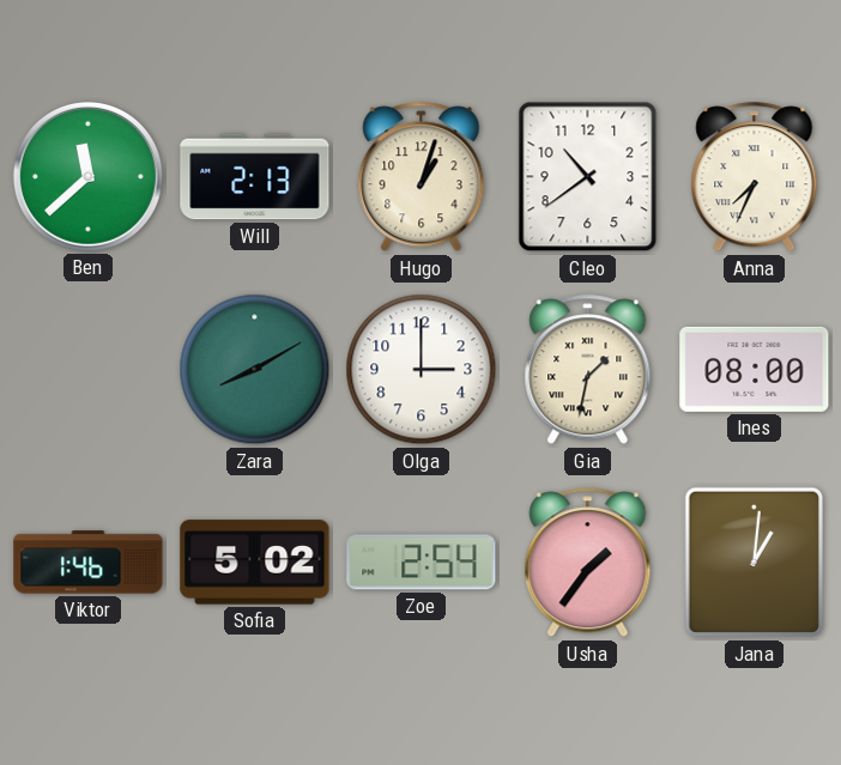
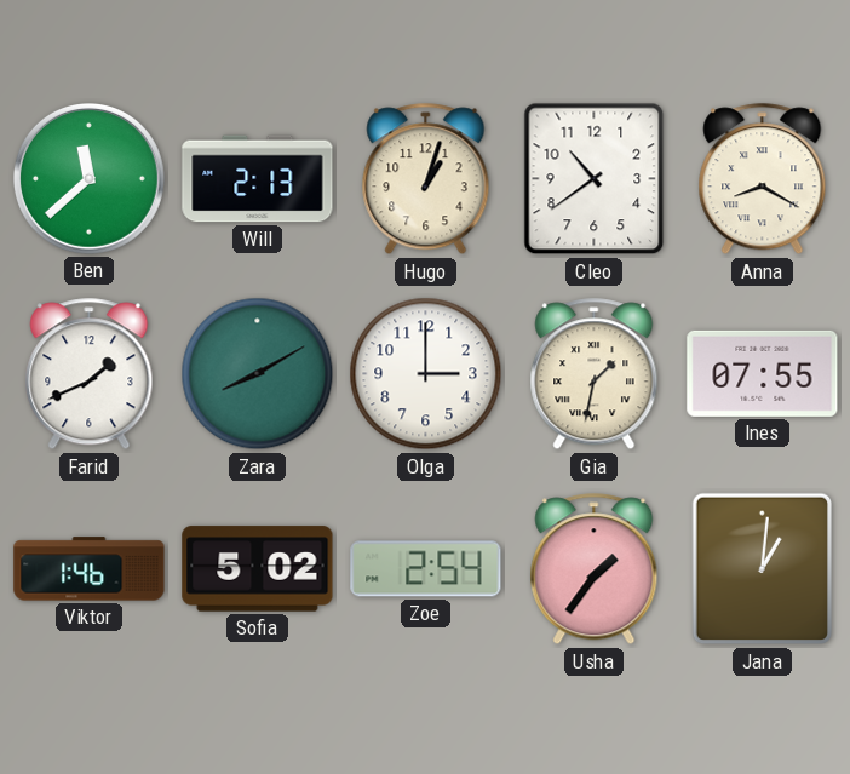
Anna: 7:34 -> 8:20 (763, 179)
Farid: none -> 1:41 (90, 374)
Ines: 08:00 -> 07:55 (763, 373)
